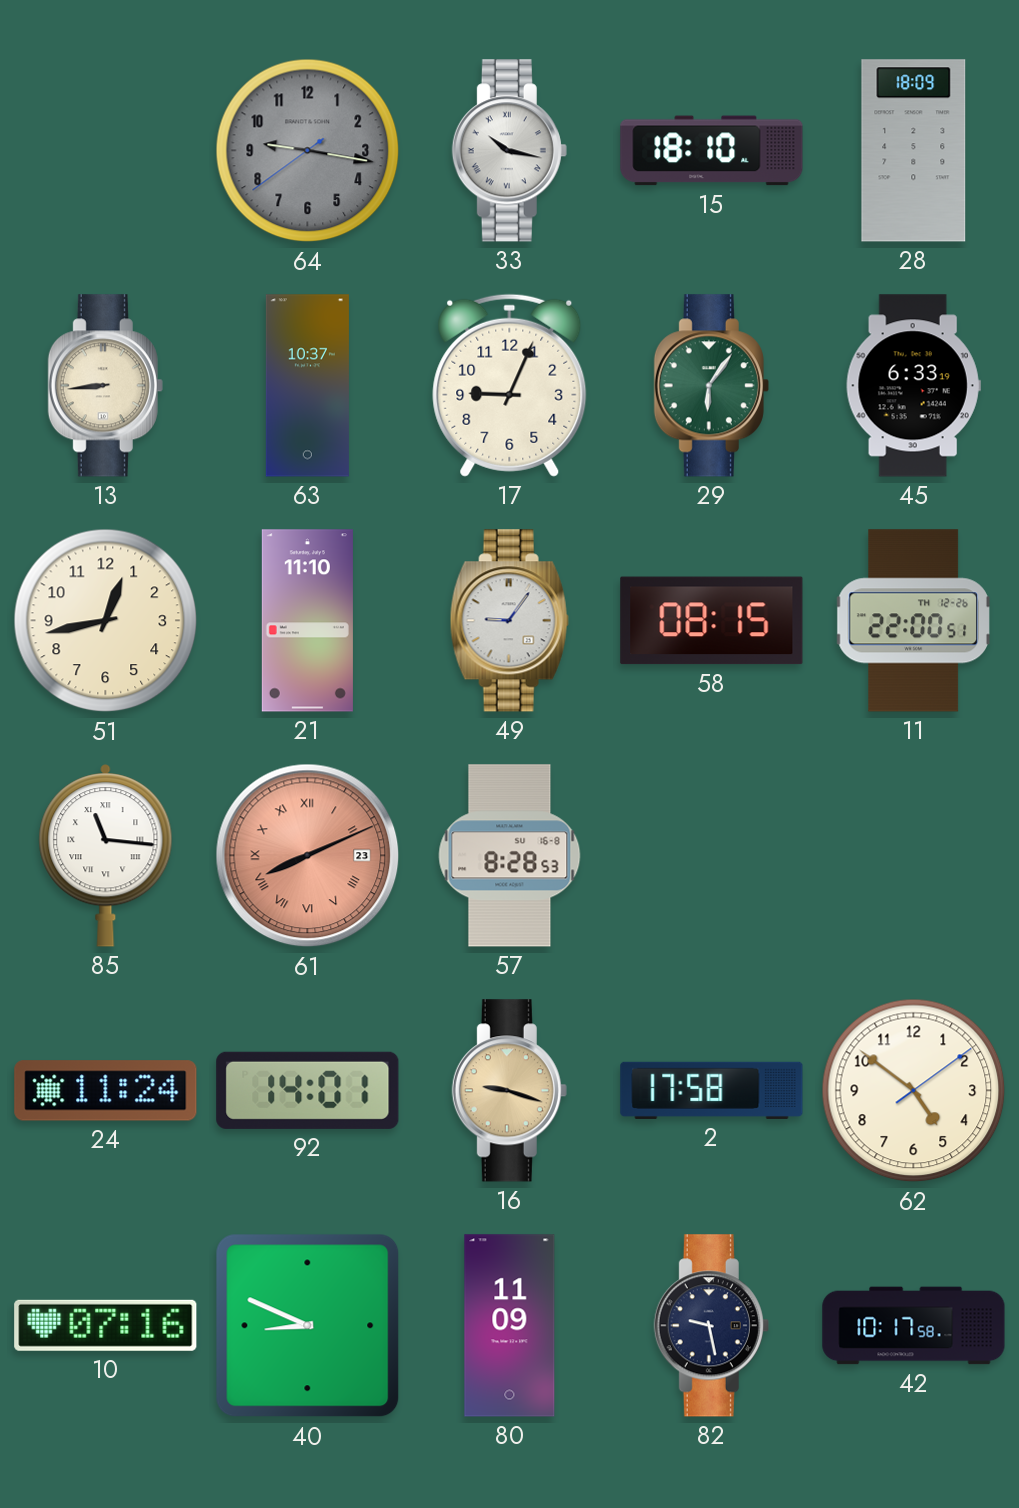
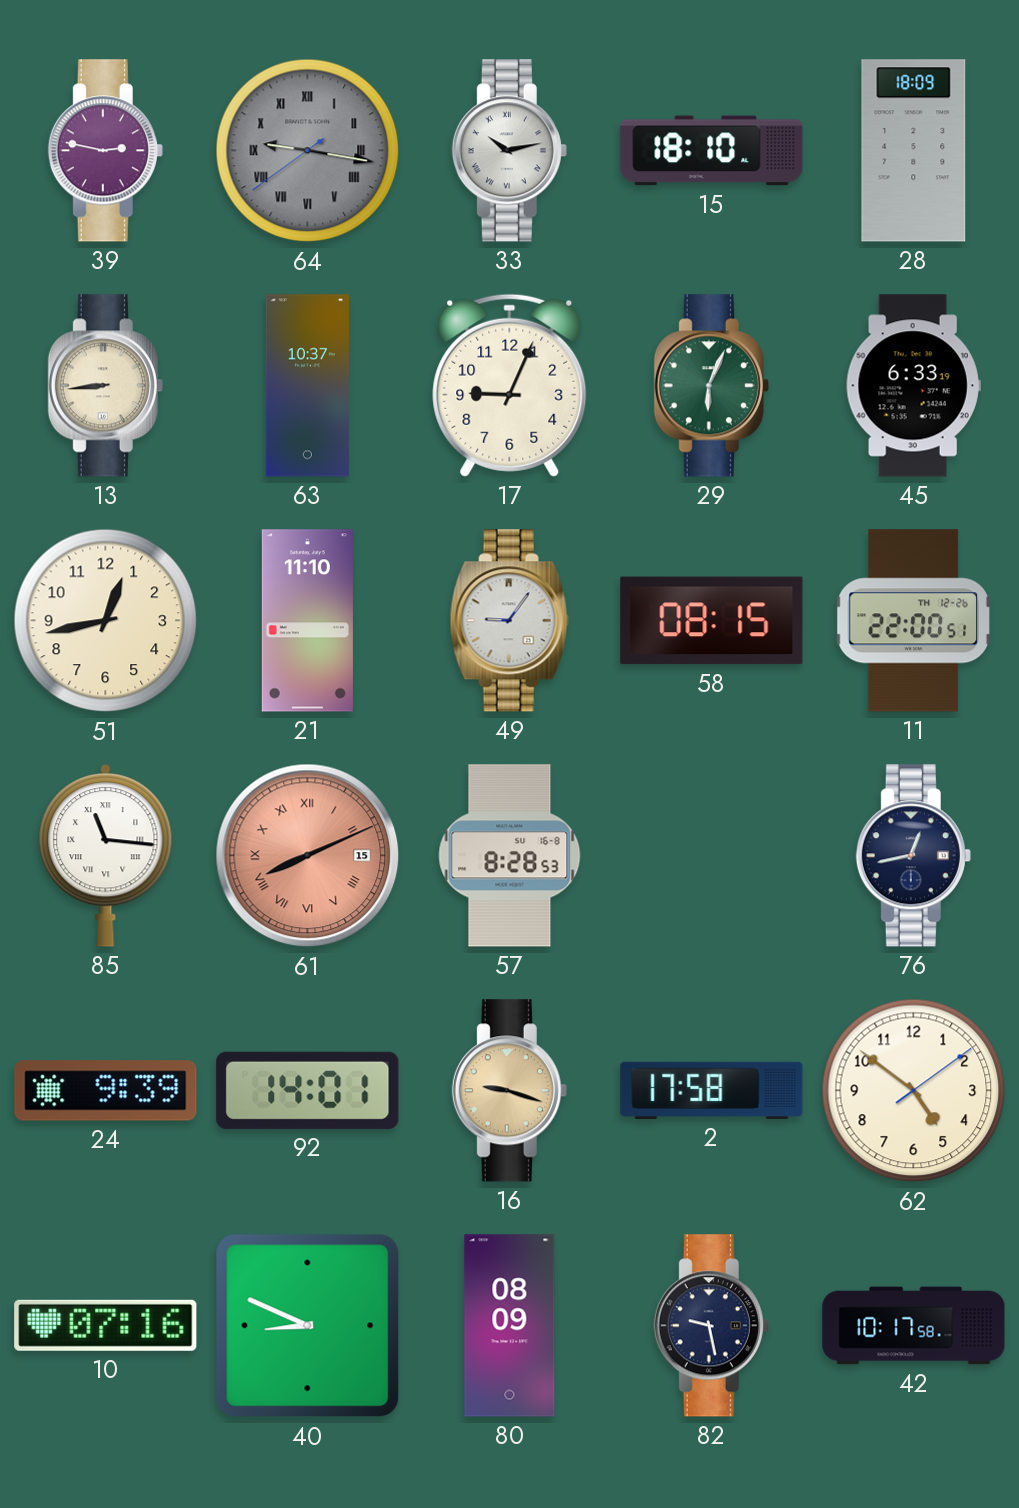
39: none -> 2:47 (105, 151)
64 numerals: Arabic -> Roman (308, 151)
33: 10:17 -> 10:13 (509, 151)
29: 6:06 -> 6:04 (711, 386)
61 date: 23 -> 15 (308, 856)
76: none -> 12:43 (913, 856)
24: 11:24 -> 9:39 (106, 1091)
80: 11:09 -> 08:09 (510, 1326)
